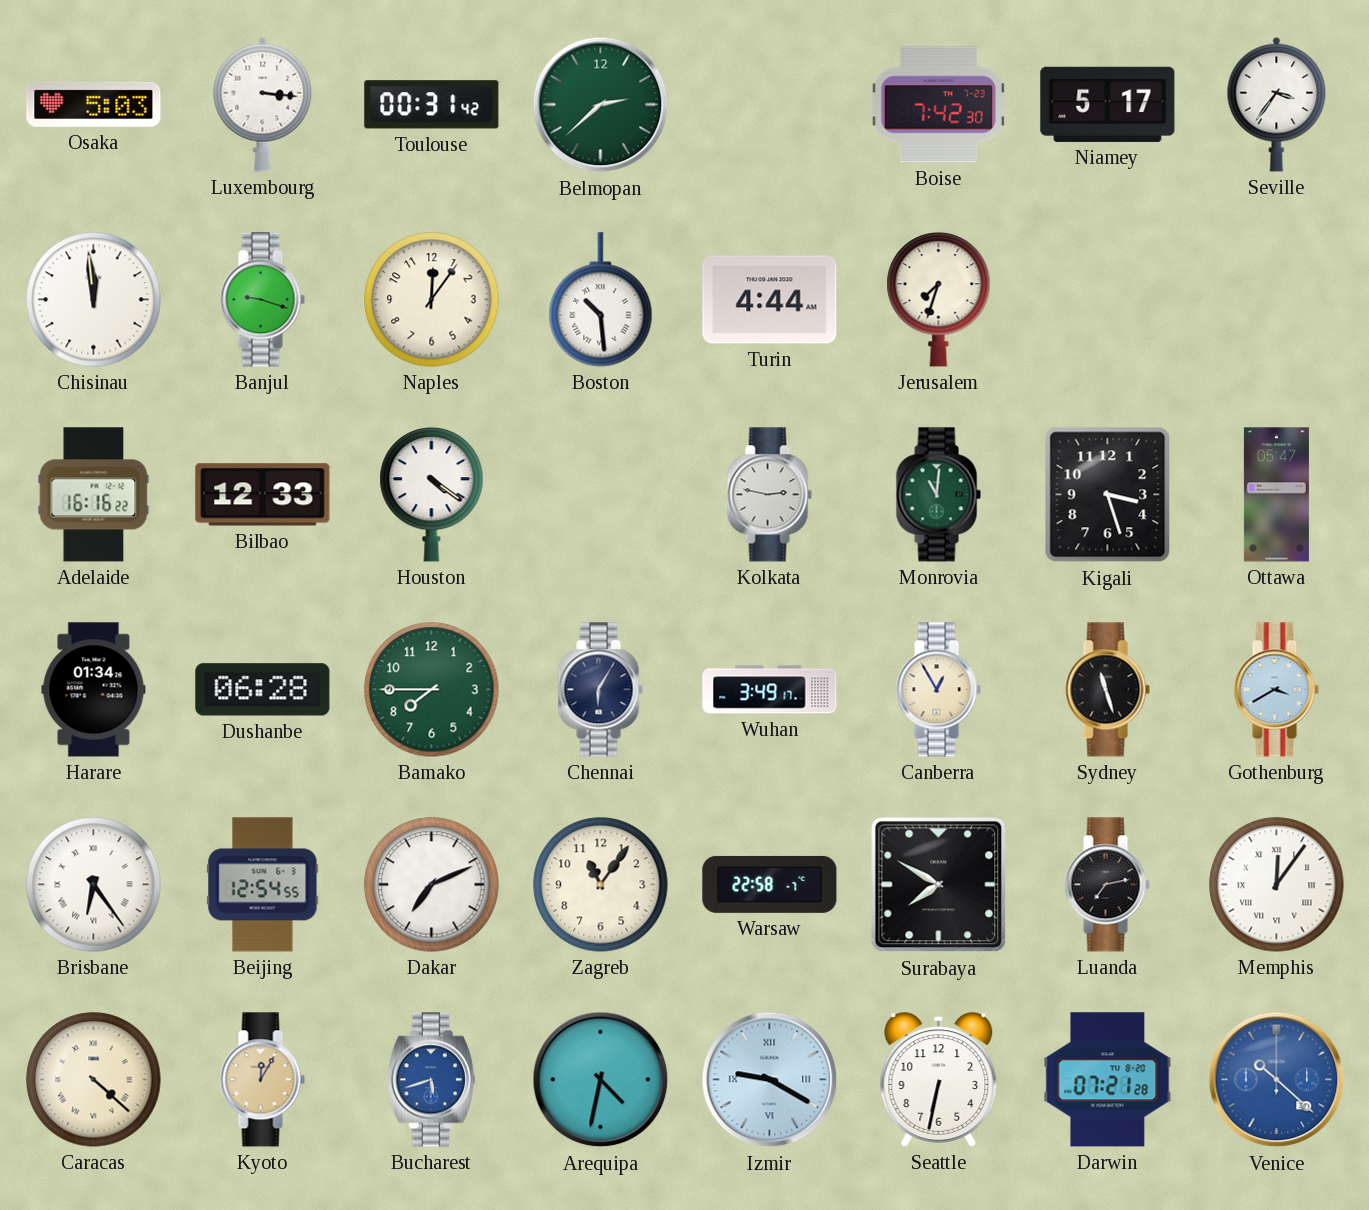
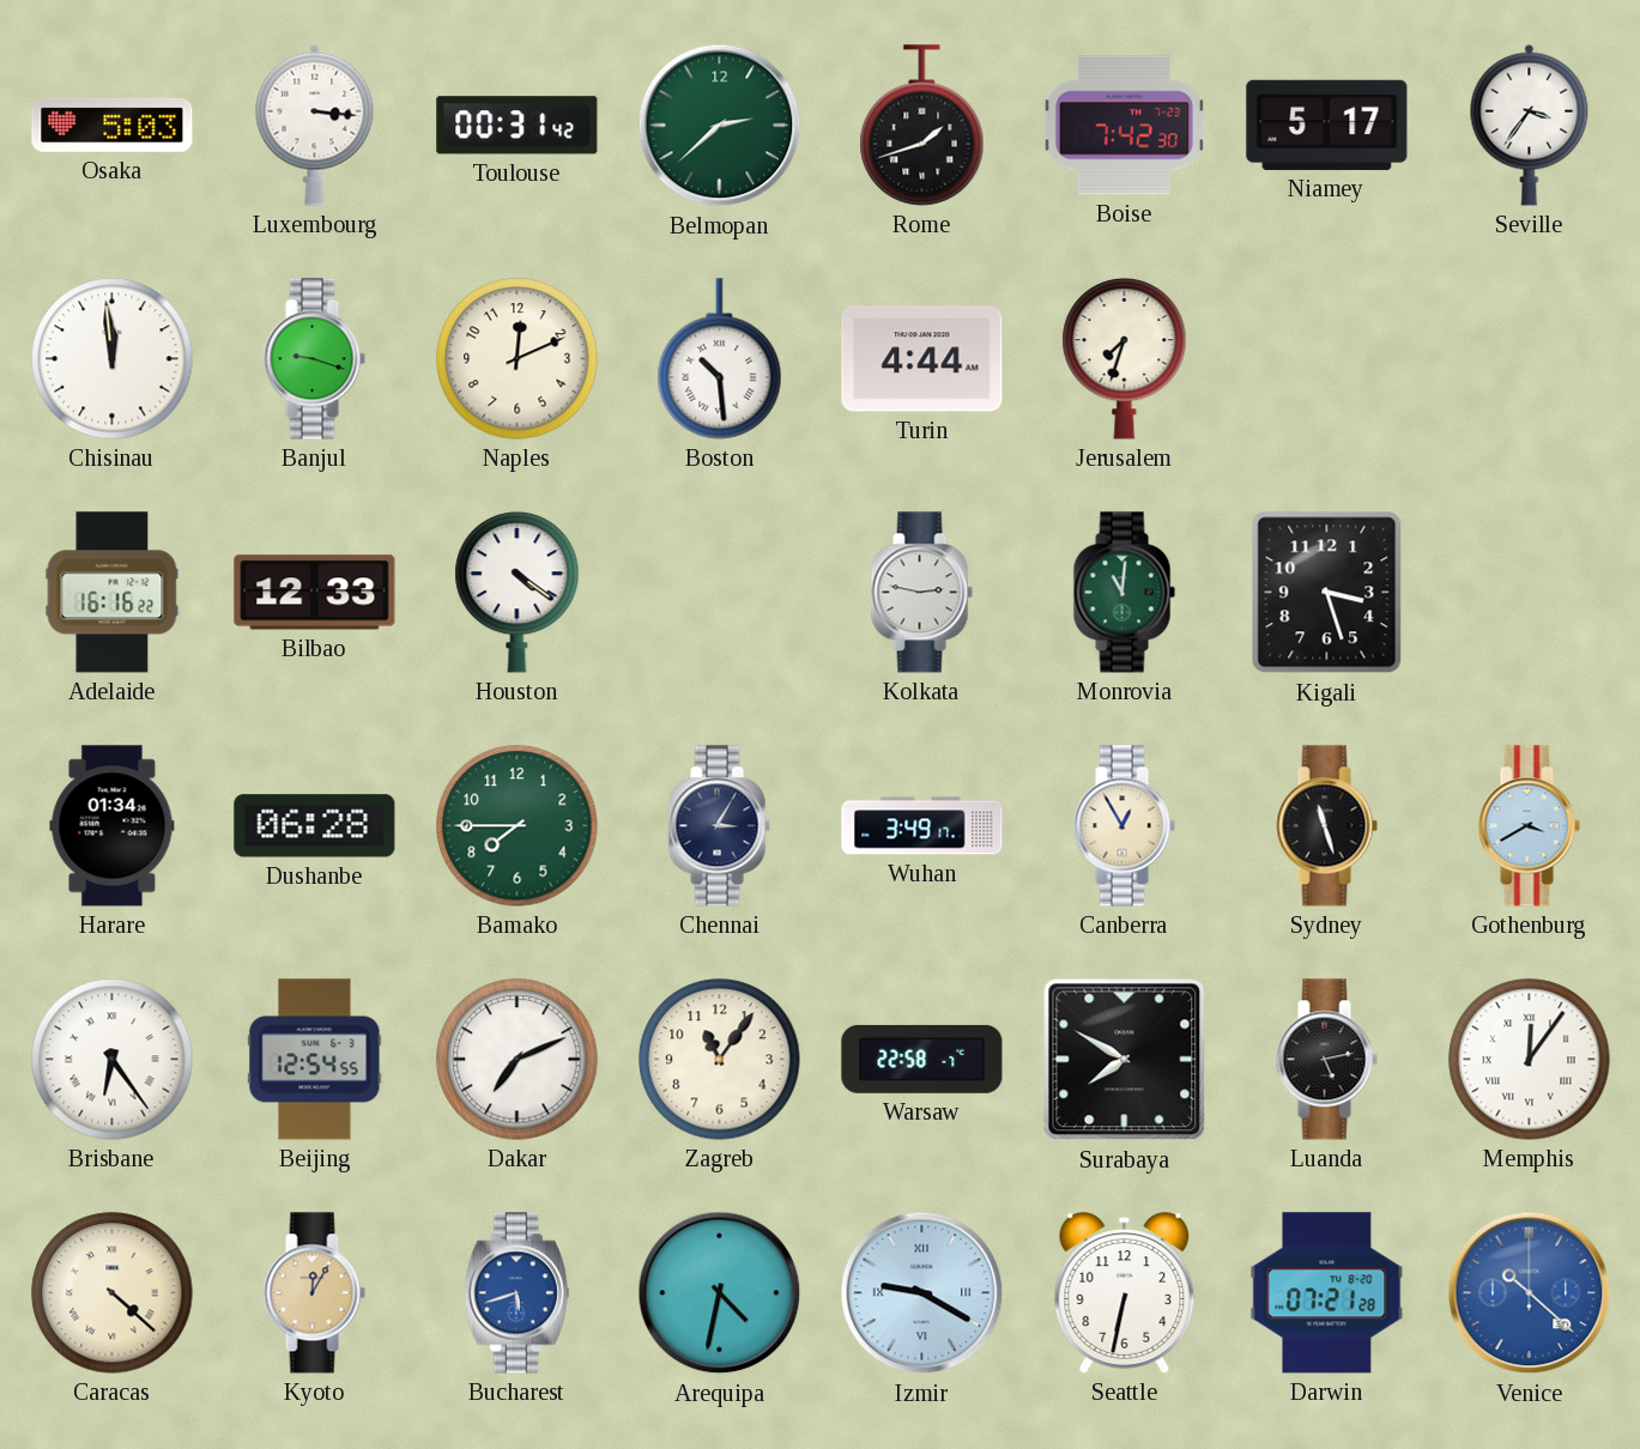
Rome: none -> 1:42 (922, 126)
Naples: 12:06 -> 12:11 (518, 359)
Ottawa: 05:47 -> none (1276, 495)
Chennai: 6:05 -> 3:05 (719, 826)
Luanda: 7:13 -> 5:13 (1326, 1060)
